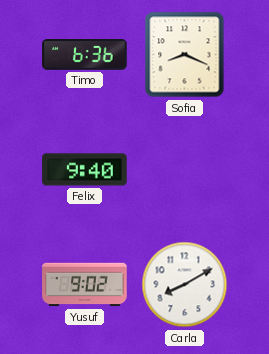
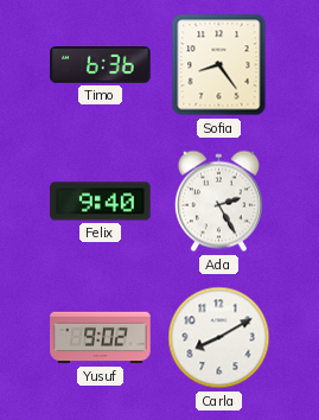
Sofia: 8:19 -> 8:24 (219, 65)
Ada: none -> 2:25 (218, 202)
